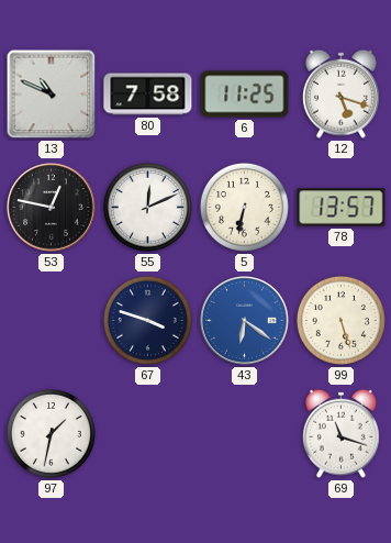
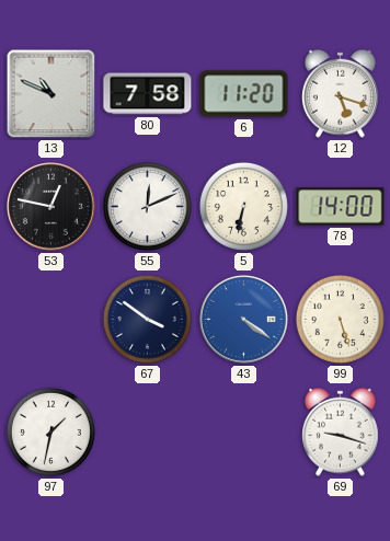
6: 11:25 -> 11:20 (244, 94)
78: 13:57 -> 14:00 (341, 207)
67: 3:48 -> 3:51 (147, 319)
43: 6:21 -> 4:21 (244, 320)
69: 11:18 -> 9:18 (340, 431)
